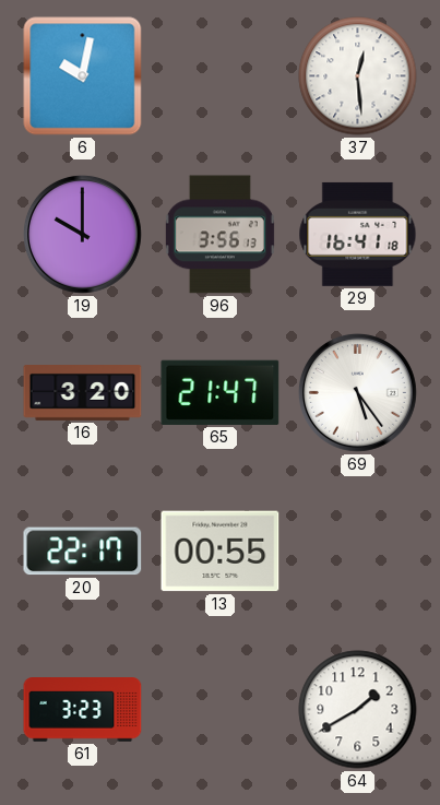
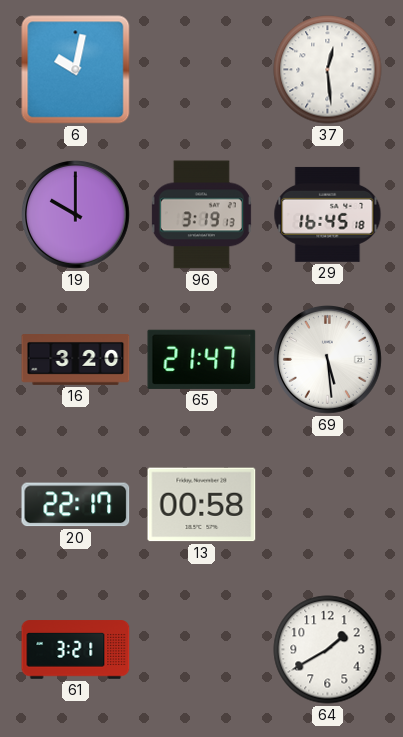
96: 3:56 -> 3:19 (201, 215)
29: 16:41 -> 16:45 (328, 214)
69: 5:24 -> 5:29 (327, 359)
13: 00:55 -> 00:58 (202, 505)
61: 3:23 -> 3:21 (76, 650)
